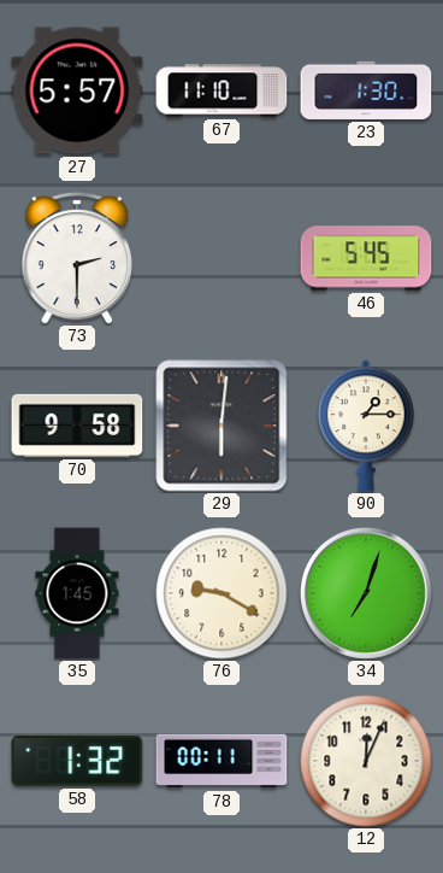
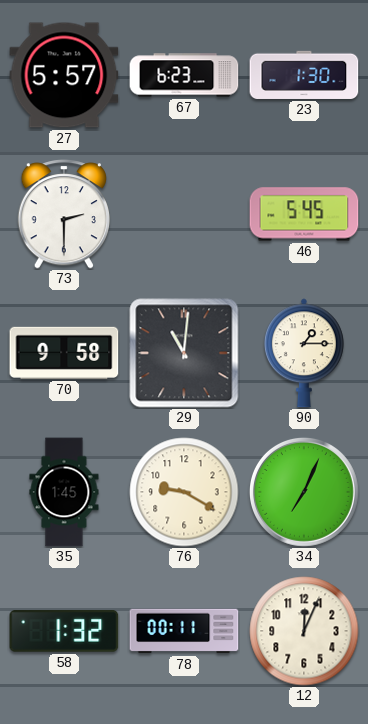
67: 11:10 -> 6:23 (184, 75)
29: 6:01 -> 11:01 (184, 353)
34: 7:03 -> 7:04 (304, 492)
